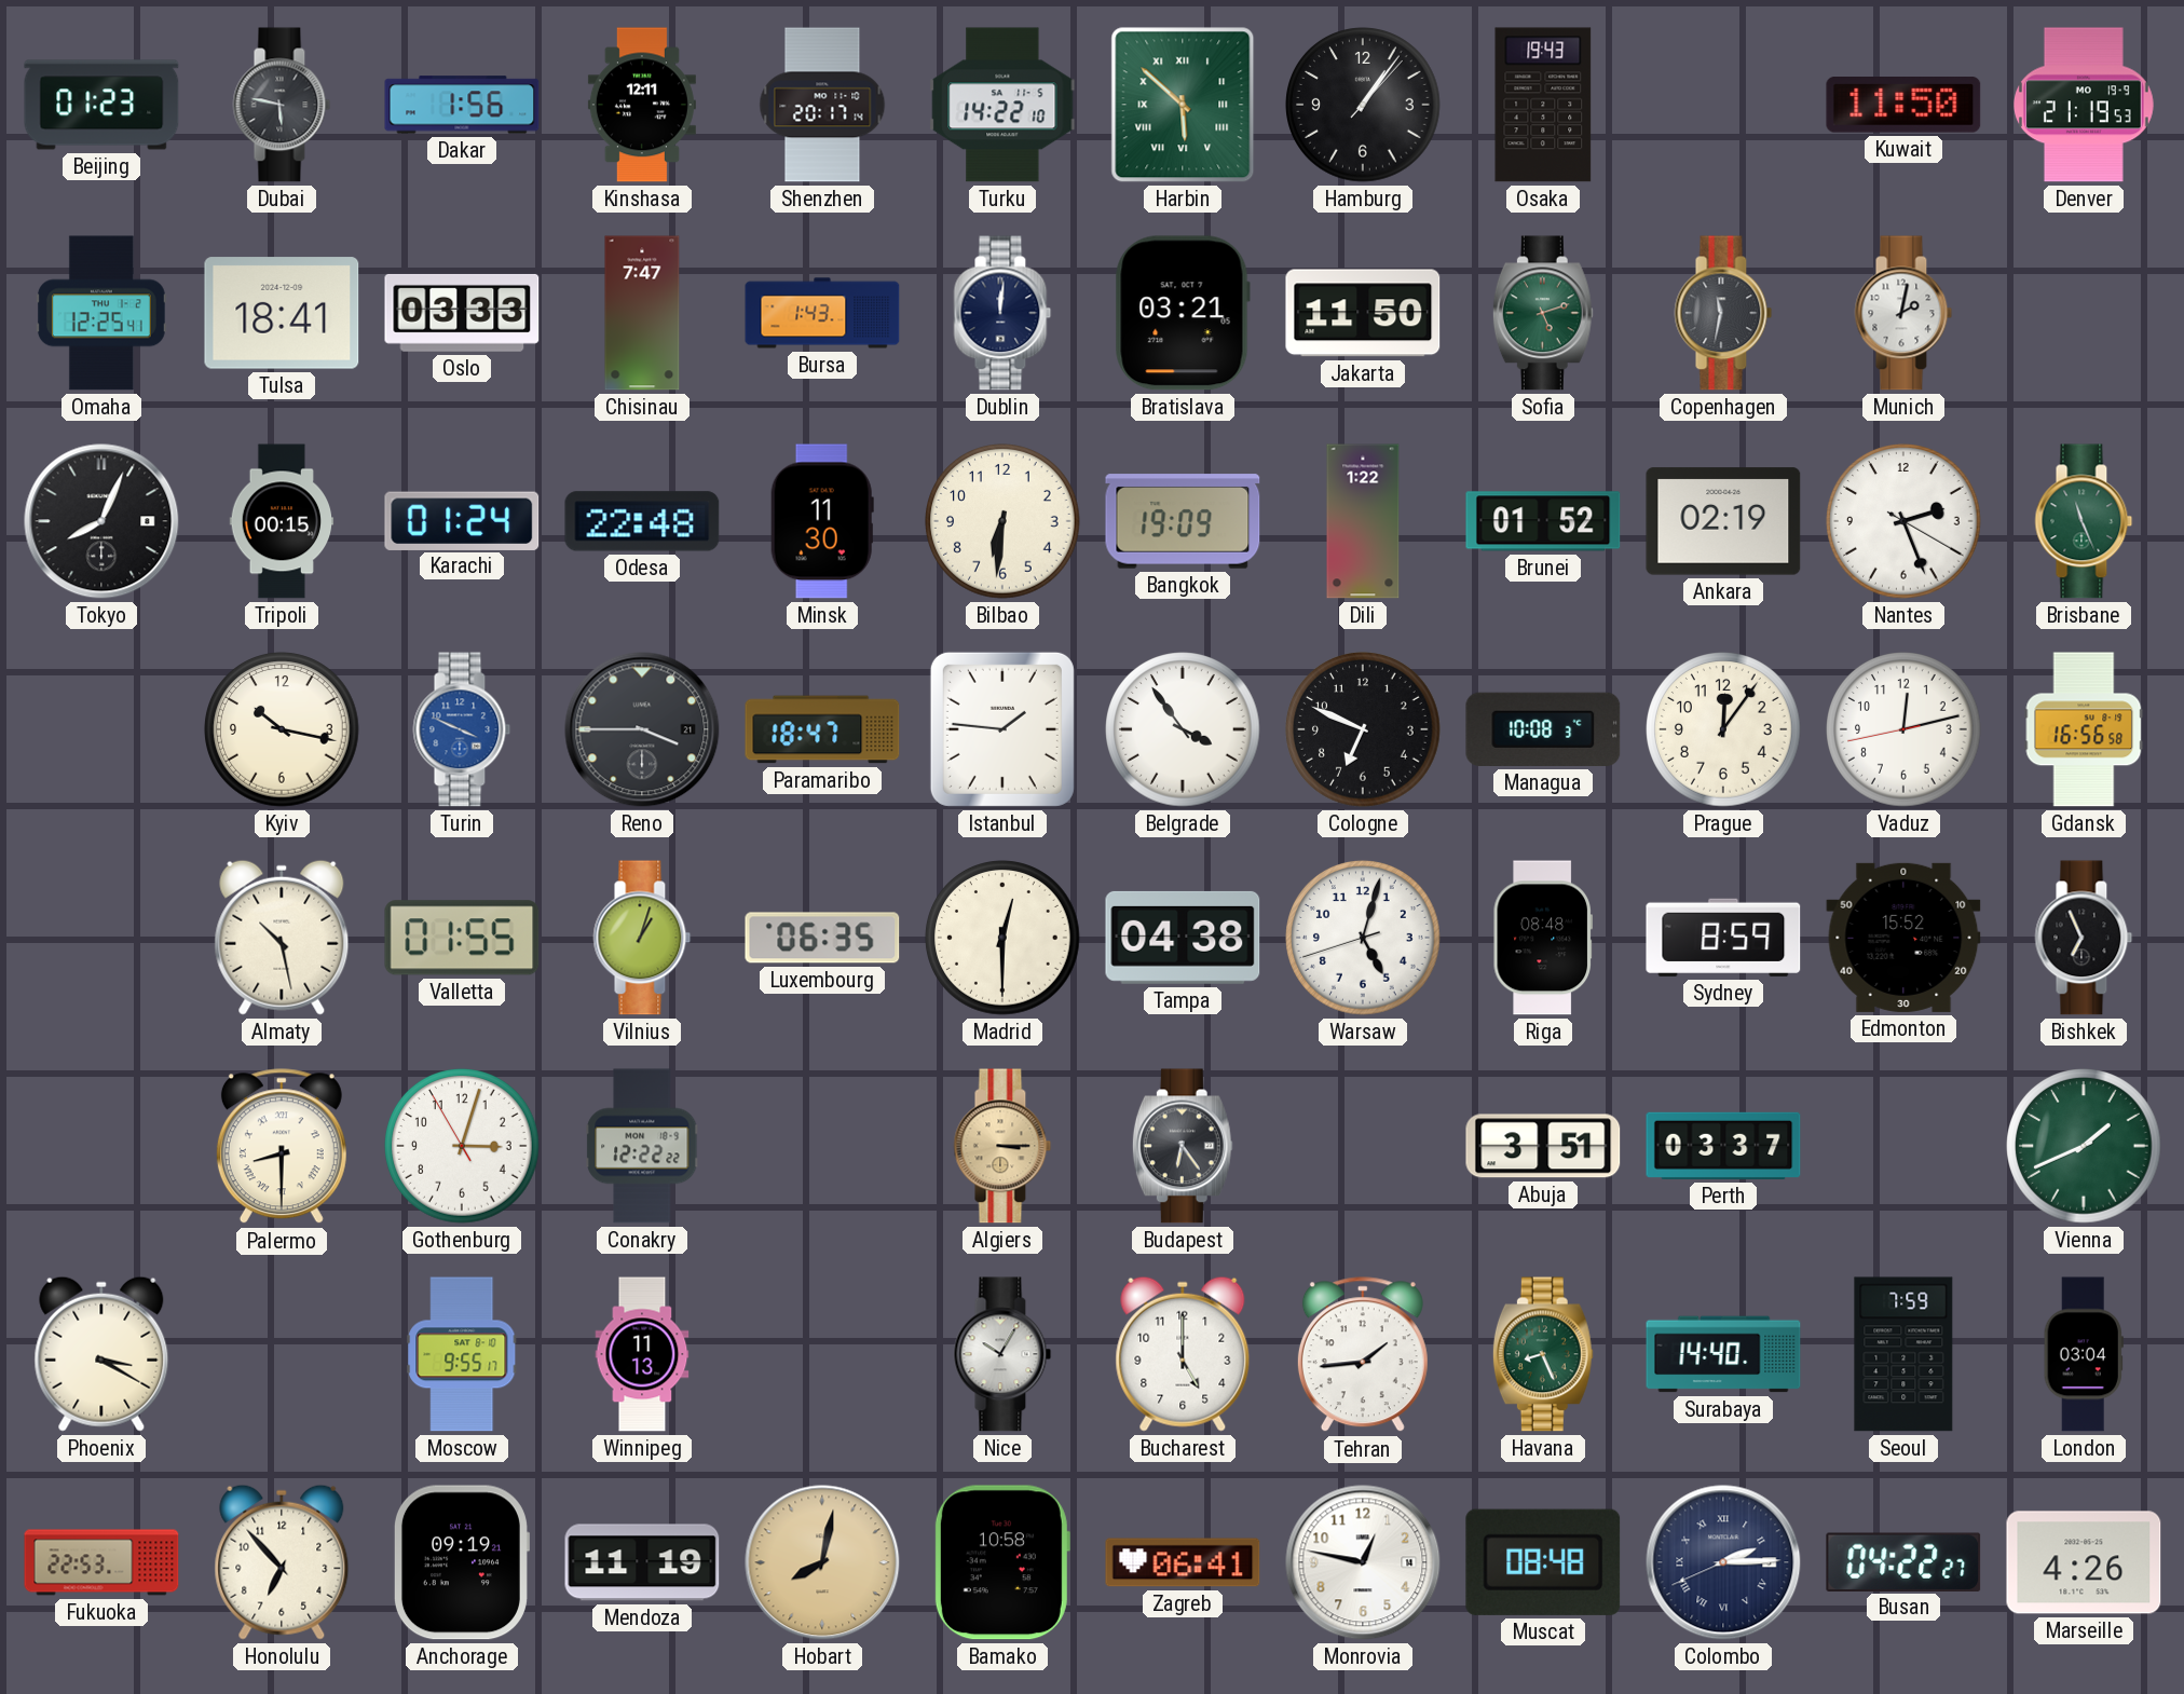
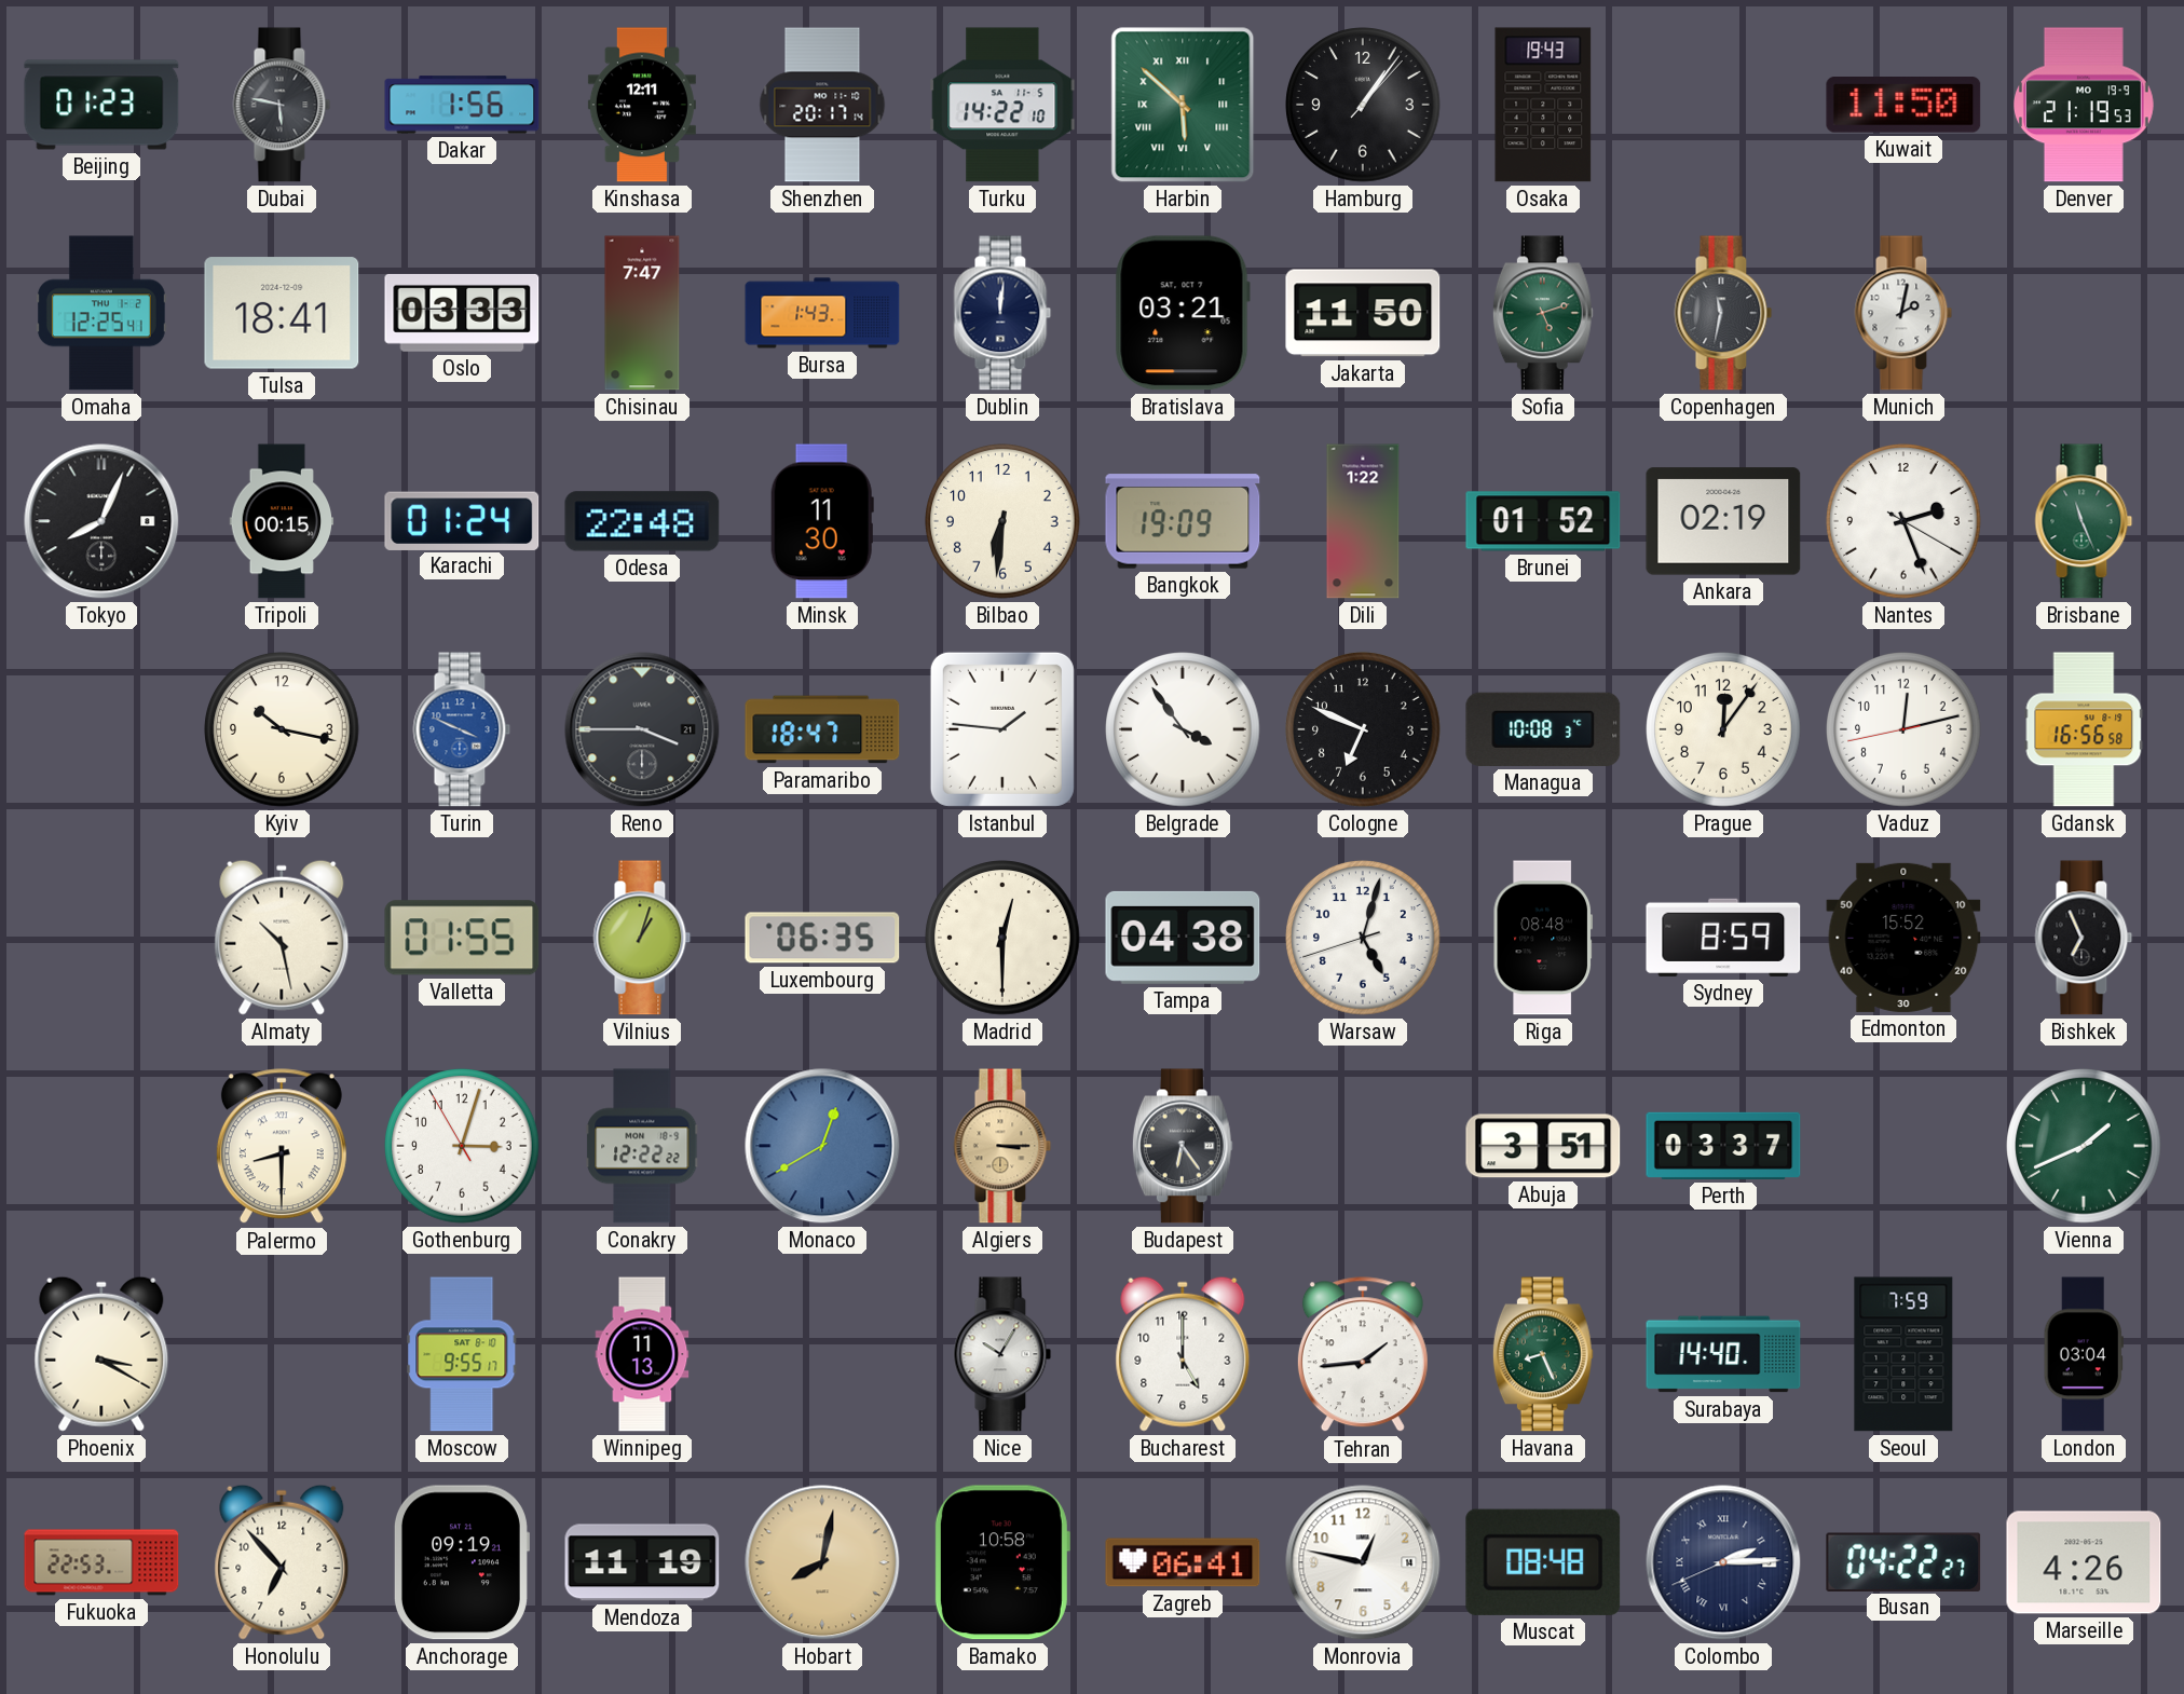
Monaco: none -> 12:40 (822, 1146)
